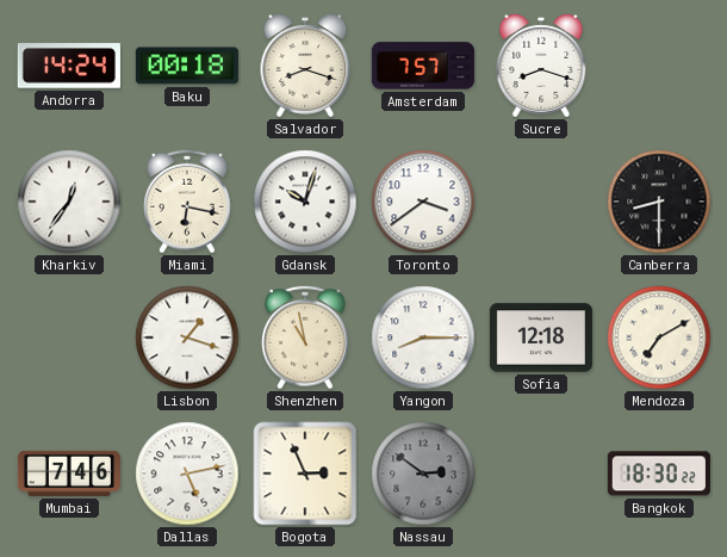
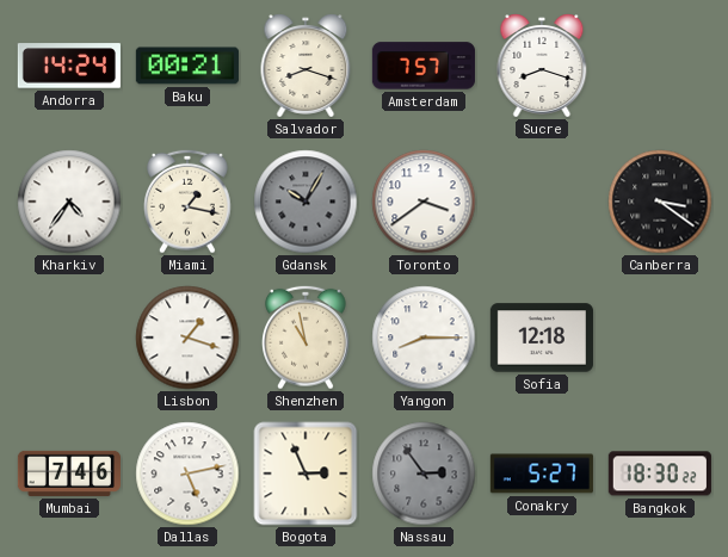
Baku: 00:18 -> 00:21 (187, 66)
Kharkiv: 12:36 -> 4:36 (69, 202)
Miami: 6:17 -> 1:17 (189, 202)
Gdansk: 10:03 -> 10:05 (306, 202)
Gdansk dial: white -> grey (306, 202)
Canberra: 8:30 -> 3:21 (660, 202)
Mendoza: 7:10 -> none (659, 338)
Nassau: 2:51 -> 2:54 (424, 474)
Conakry: none -> 5:27 (542, 474)
